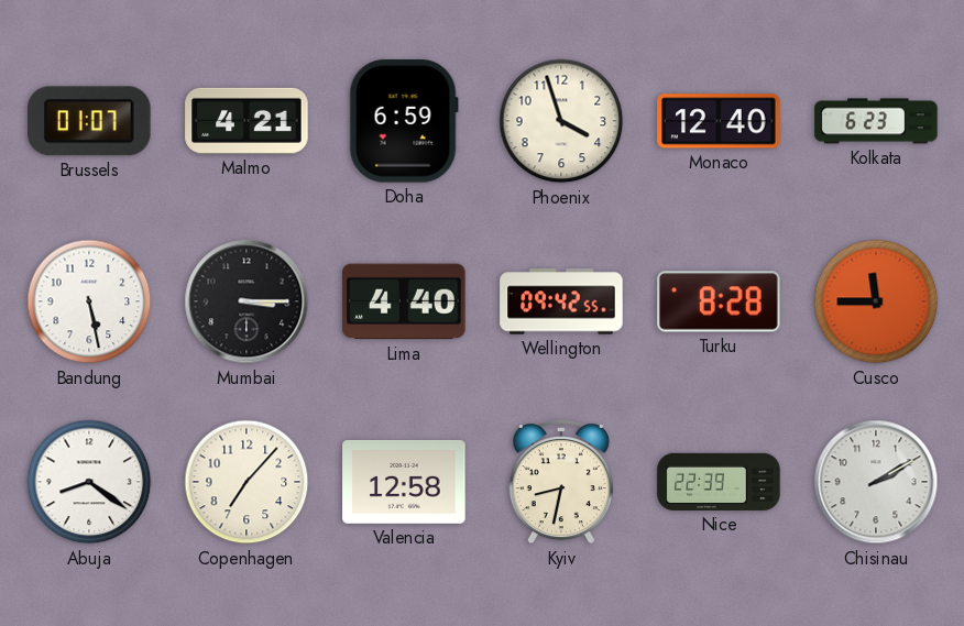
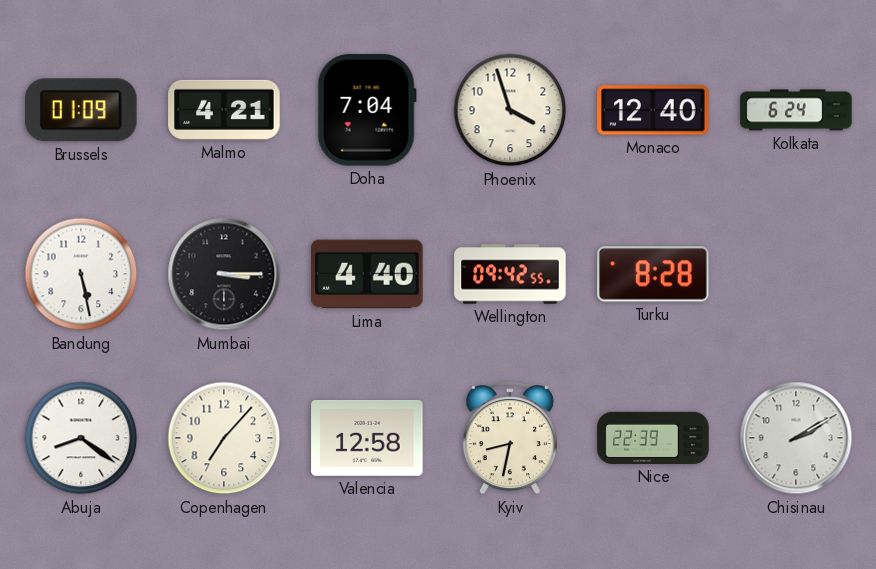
Brussels: 01:07 -> 01:09 (82, 110)
Doha: 6:59 -> 7:04 (367, 110)
Kolkata: 6:23 -> 6:24 (796, 110)
Cusco: 11:45 -> none (876, 301)
